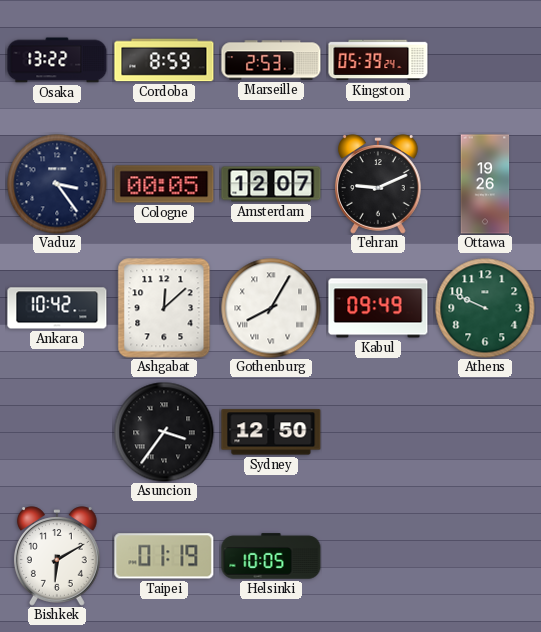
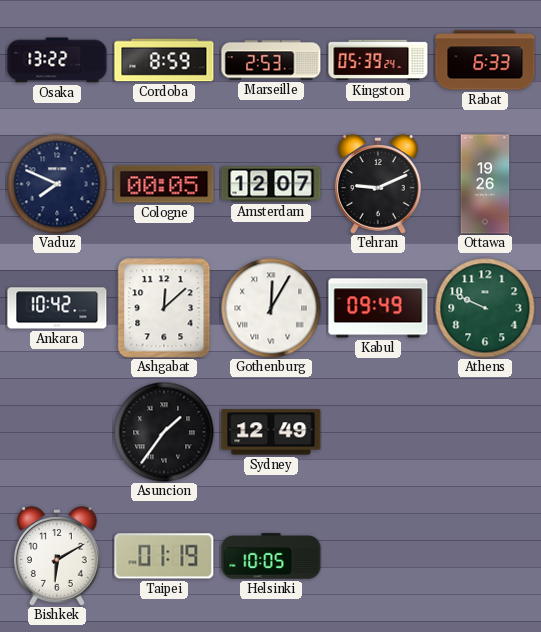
Rabat: none -> 6:33 (485, 60)
Vaduz: 3:24 -> 7:49 (57, 184)
Gothenburg: 8:05 -> 12:05 (271, 308)
Asuncion: 3:36 -> 1:36 (164, 432)
Sydney: 12:50 -> 12:49 (271, 432)
